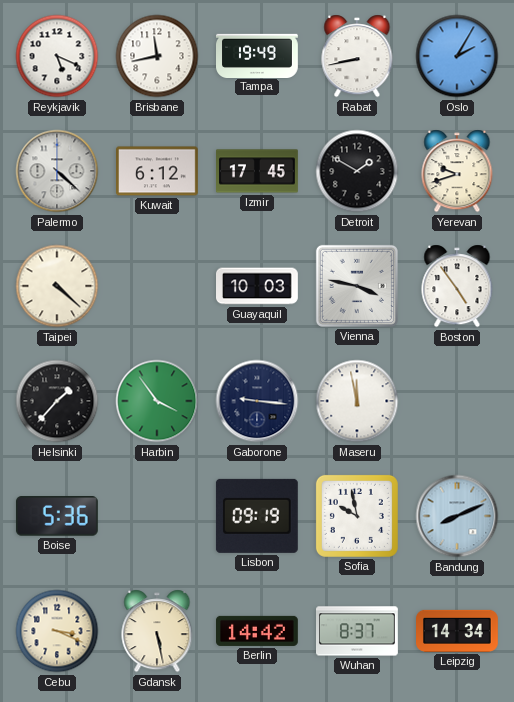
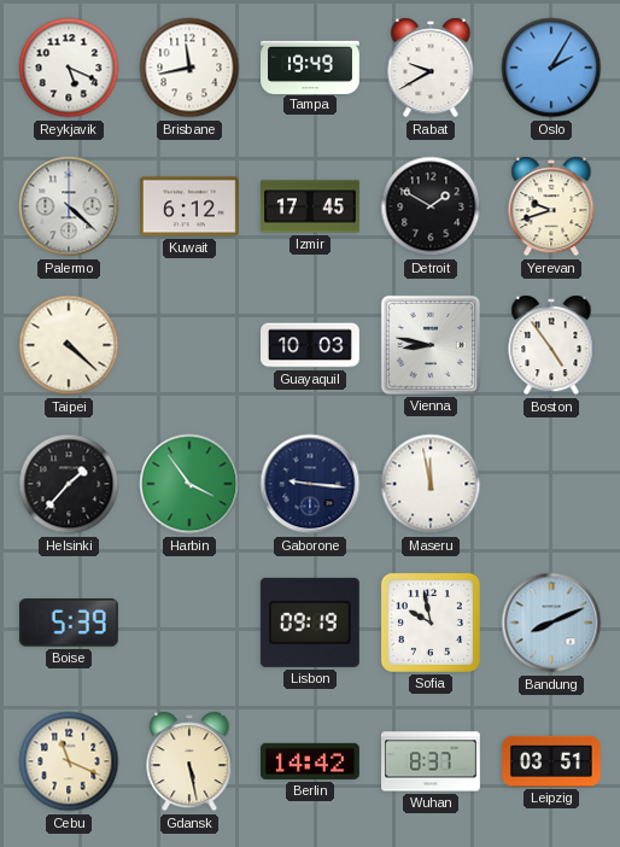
Rabat: 8:43 -> 9:40 (431, 68)
Vienna: 3:47 -> 8:47 (431, 345)
Boise: 5:36 -> 5:39 (69, 623)
Cebu: 3:19 -> 11:19 (69, 761)
Leipzig: 14:34 -> 03:51 (552, 761)
